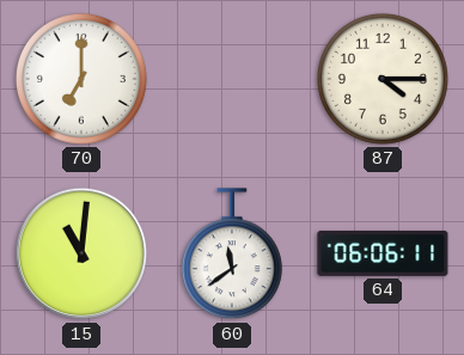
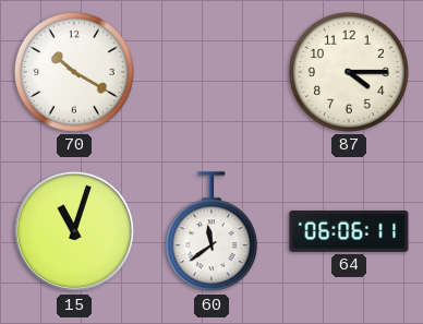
70: 7:00 -> 10:20 (74, 72)
15: 11:01 -> 11:03 (74, 231)
